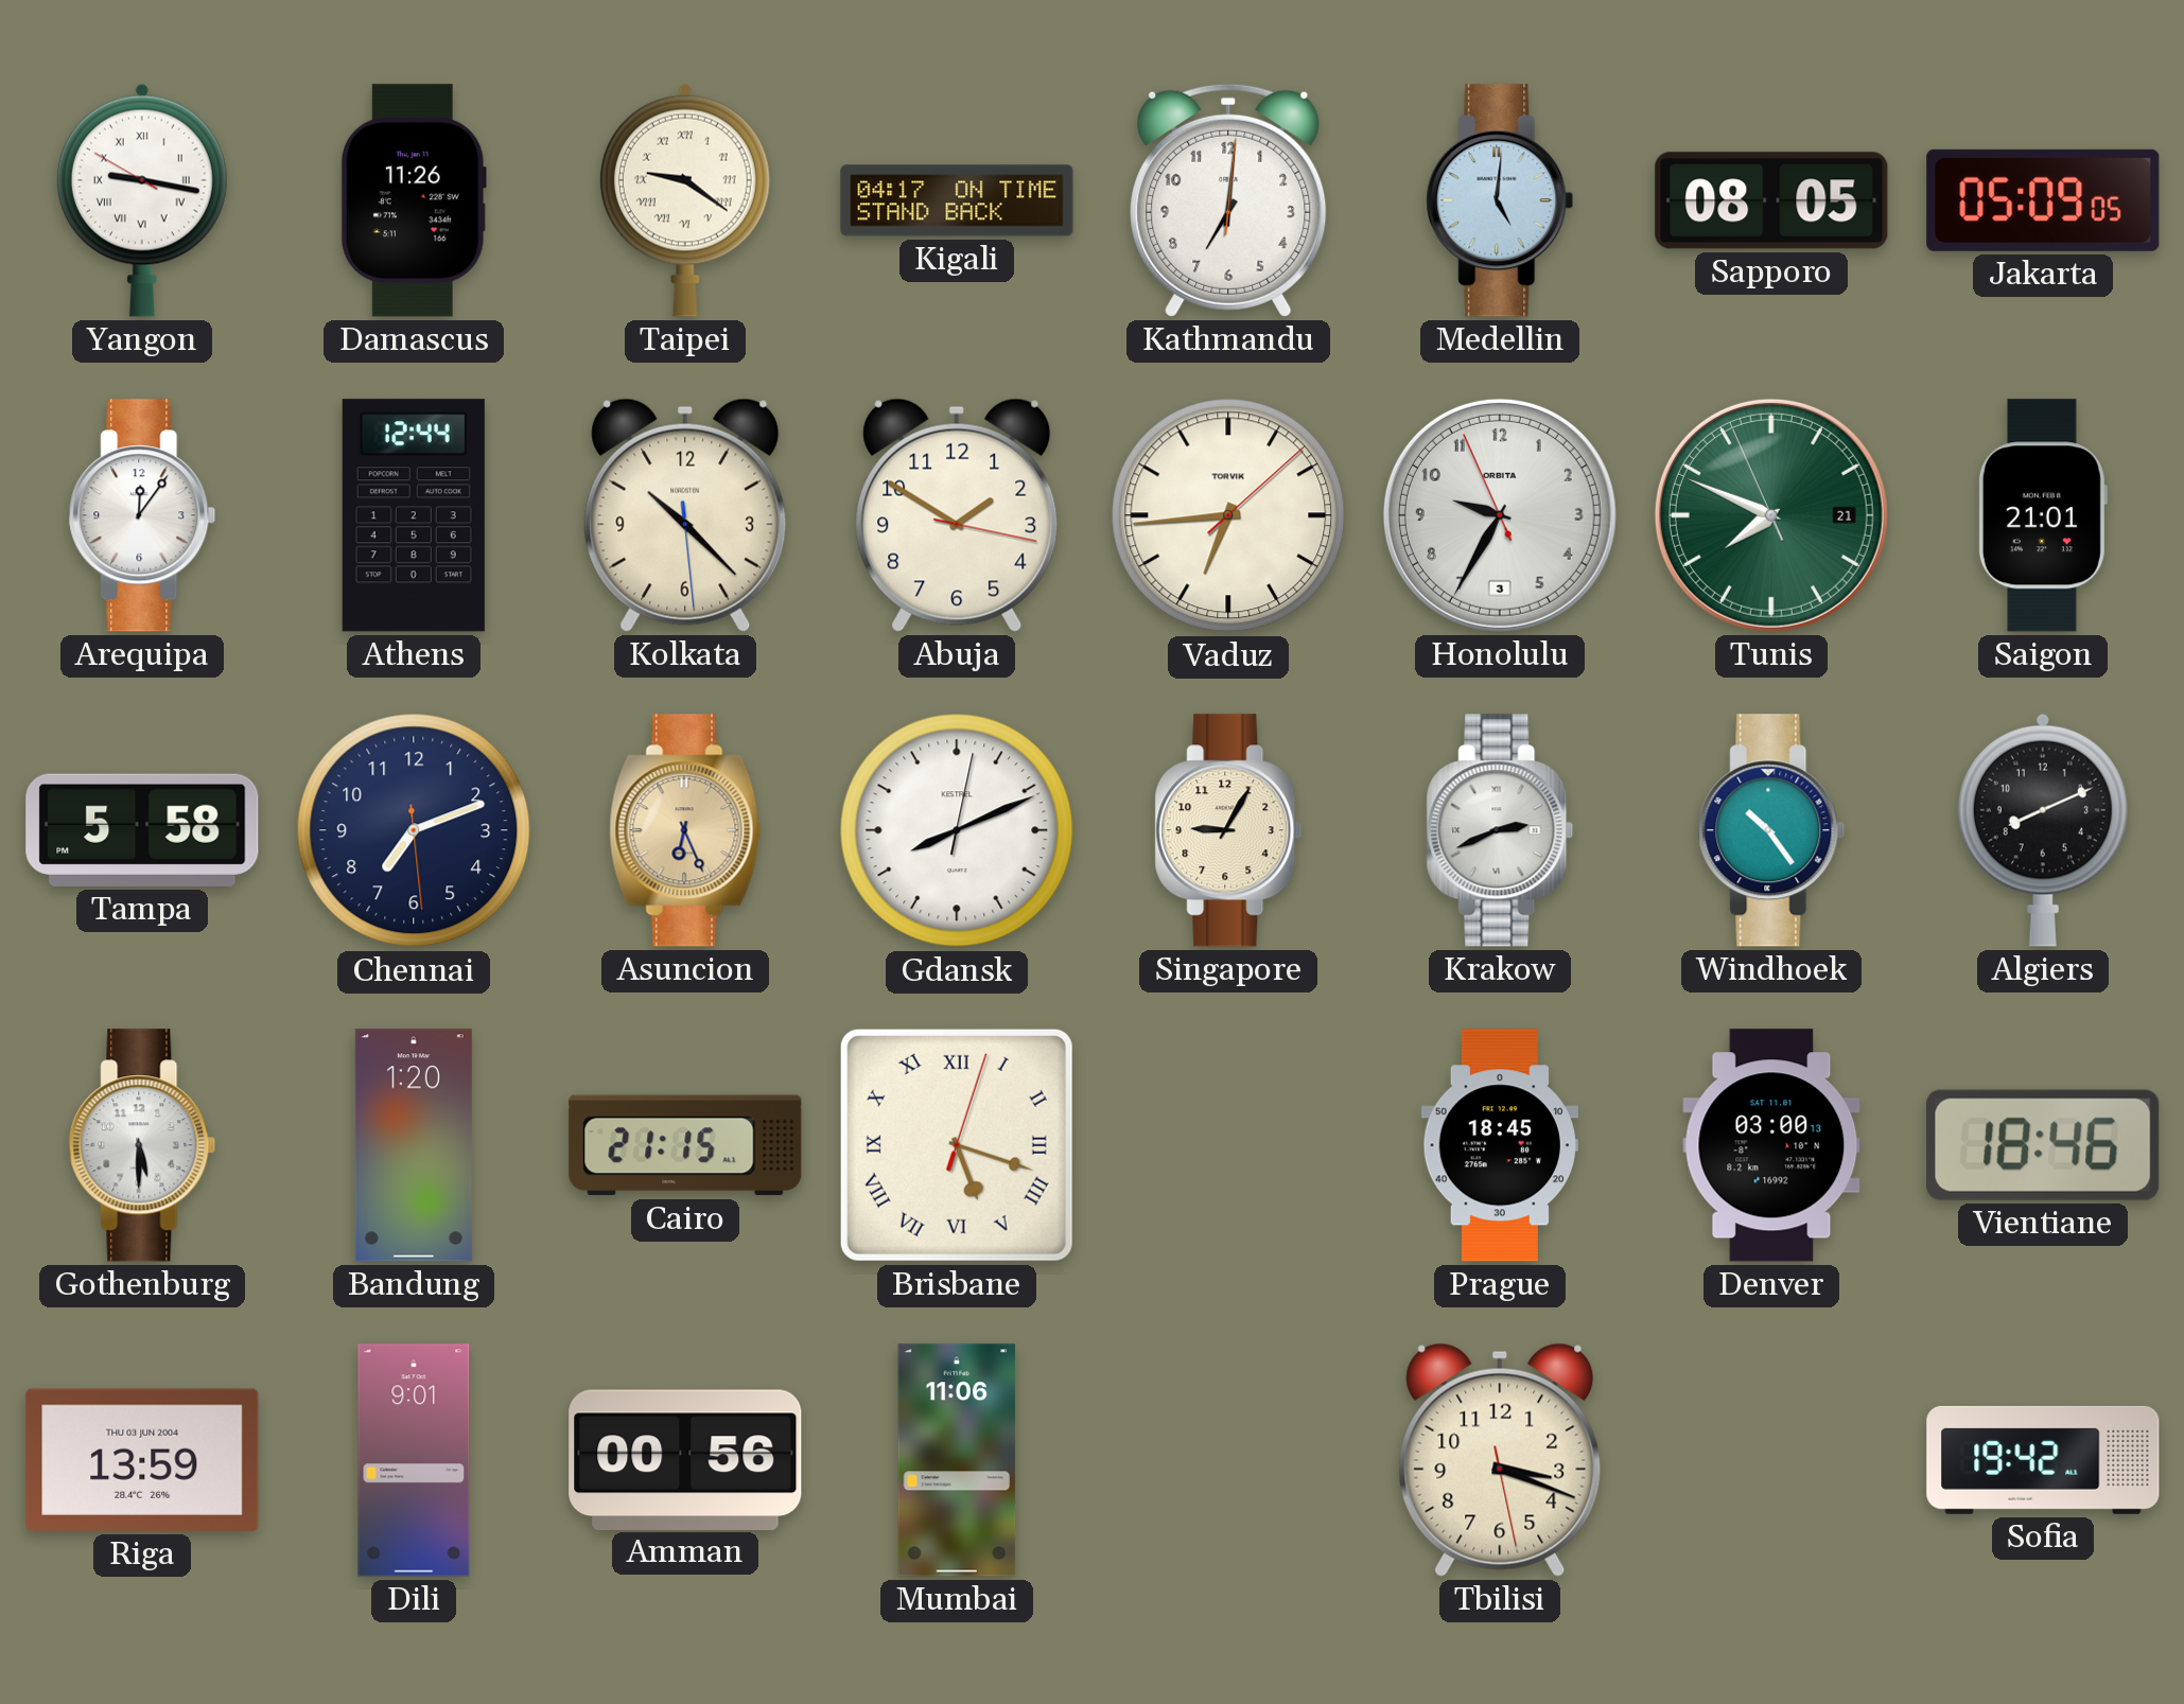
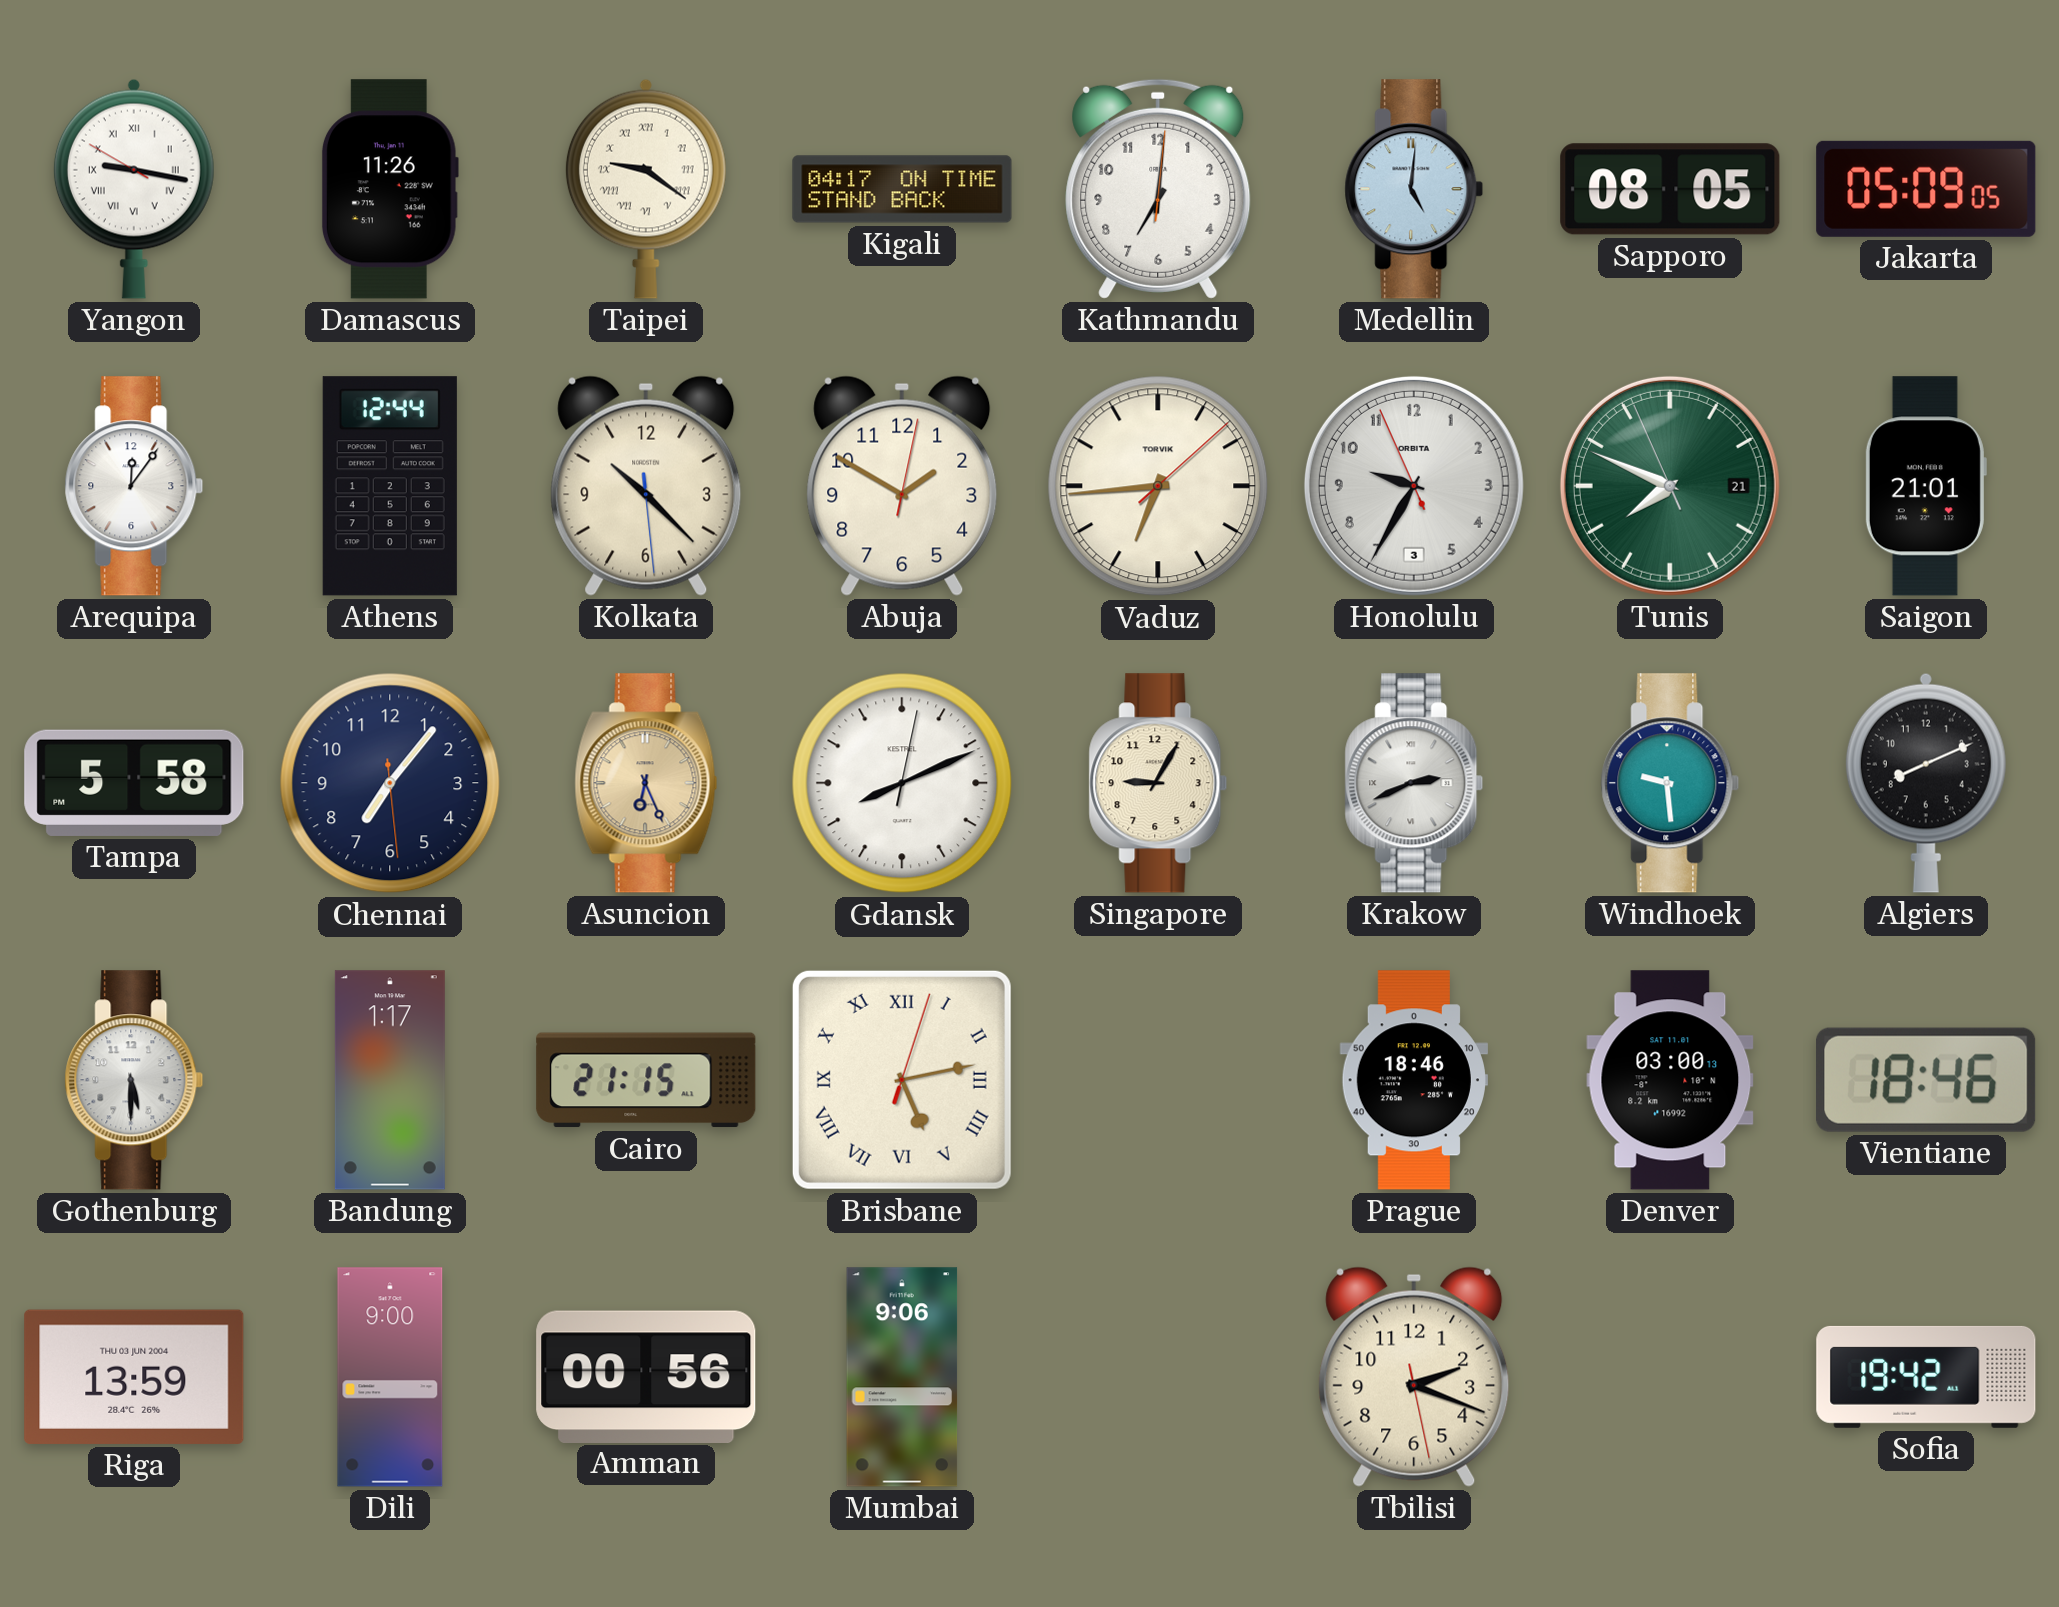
Abuja: 1:50:17 -> 1:50:02 (902, 486)
Chennai: 7:11 -> 7:06 (390, 783)
Windhoek: 10:24 -> 9:29 (1670, 783)
Bandung: 1:20 -> 1:17 (390, 1080)
Brisbane: 5:18 -> 5:13 (902, 1080)
Prague: 18:45 -> 18:46 (1414, 1080)
Dili: 9:01 -> 9:00 (390, 1377)
Mumbai: 11:06 -> 9:06 (902, 1377)
Tbilisi: 3:18 -> 2:18 (1414, 1377)
